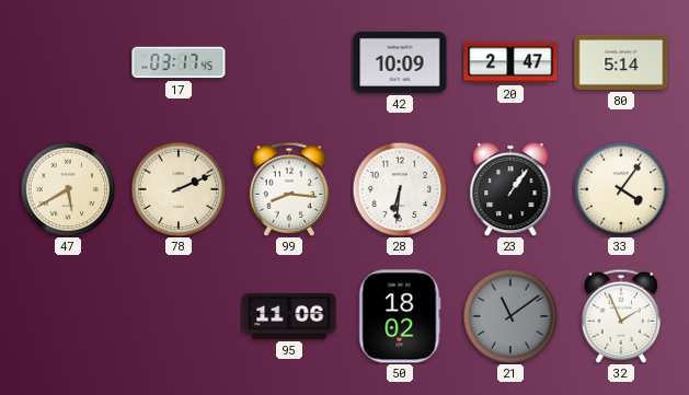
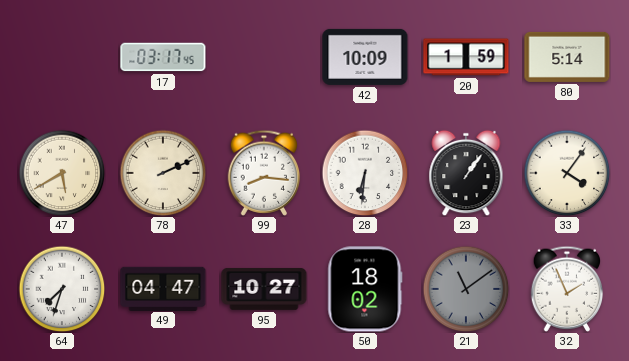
20: 2:47 -> 1:59 (466, 57)
64: none -> 7:33 (62, 289)
49: none -> 04:47 (163, 288)
95: 11:06 -> 10:27 (264, 289)
